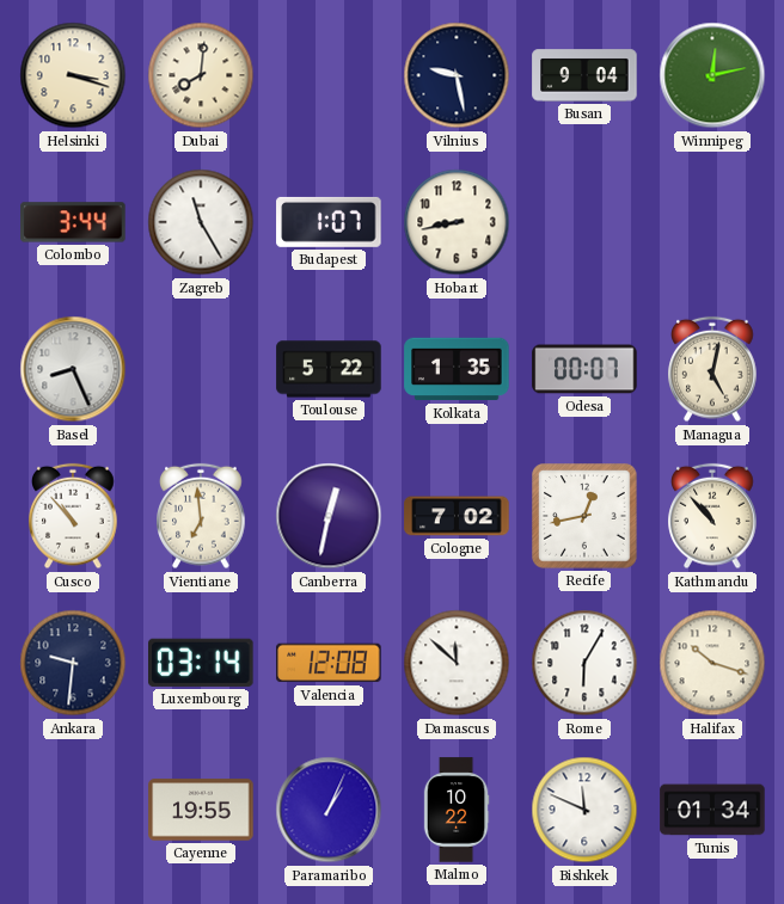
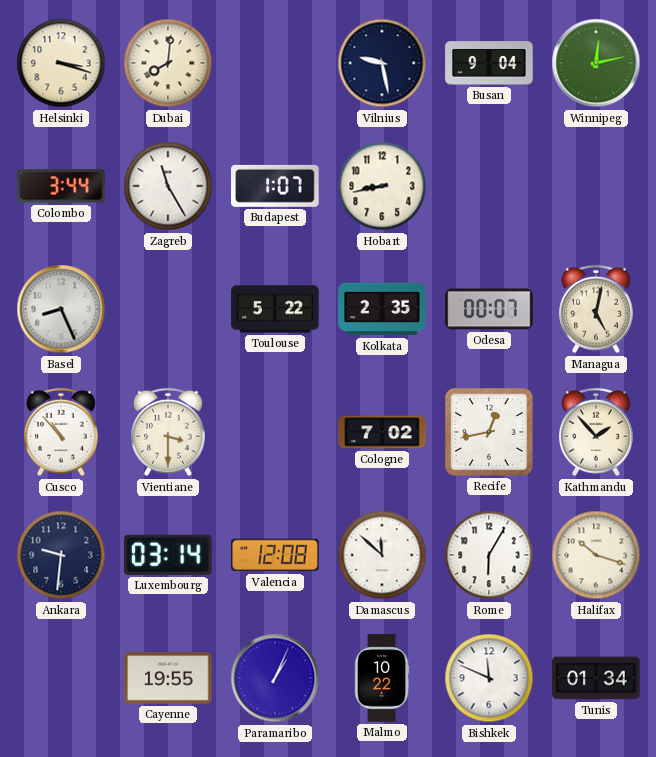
Kolkata: 1:35 -> 2:35 (382, 309)
Vientiane: 6:59 -> 3:30 (168, 432)
Canberra: 12:32 -> none (329, 516)
Kathmandu: 10:53 -> 1:53 (596, 432)
